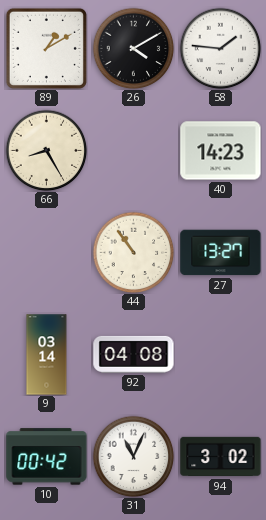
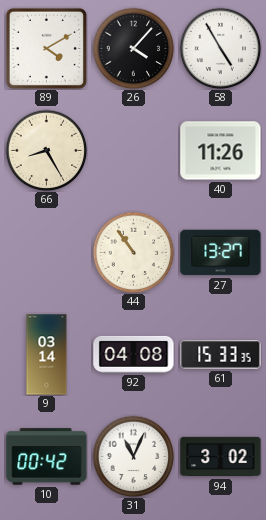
89: 1:10 -> 4:10 (46, 48)
26: 4:10 -> 4:07 (133, 48)
58: 1:46 -> 4:55 (220, 48)
40: 14:23 -> 11:26 (221, 151)
61: none -> 15:33 (221, 355)
